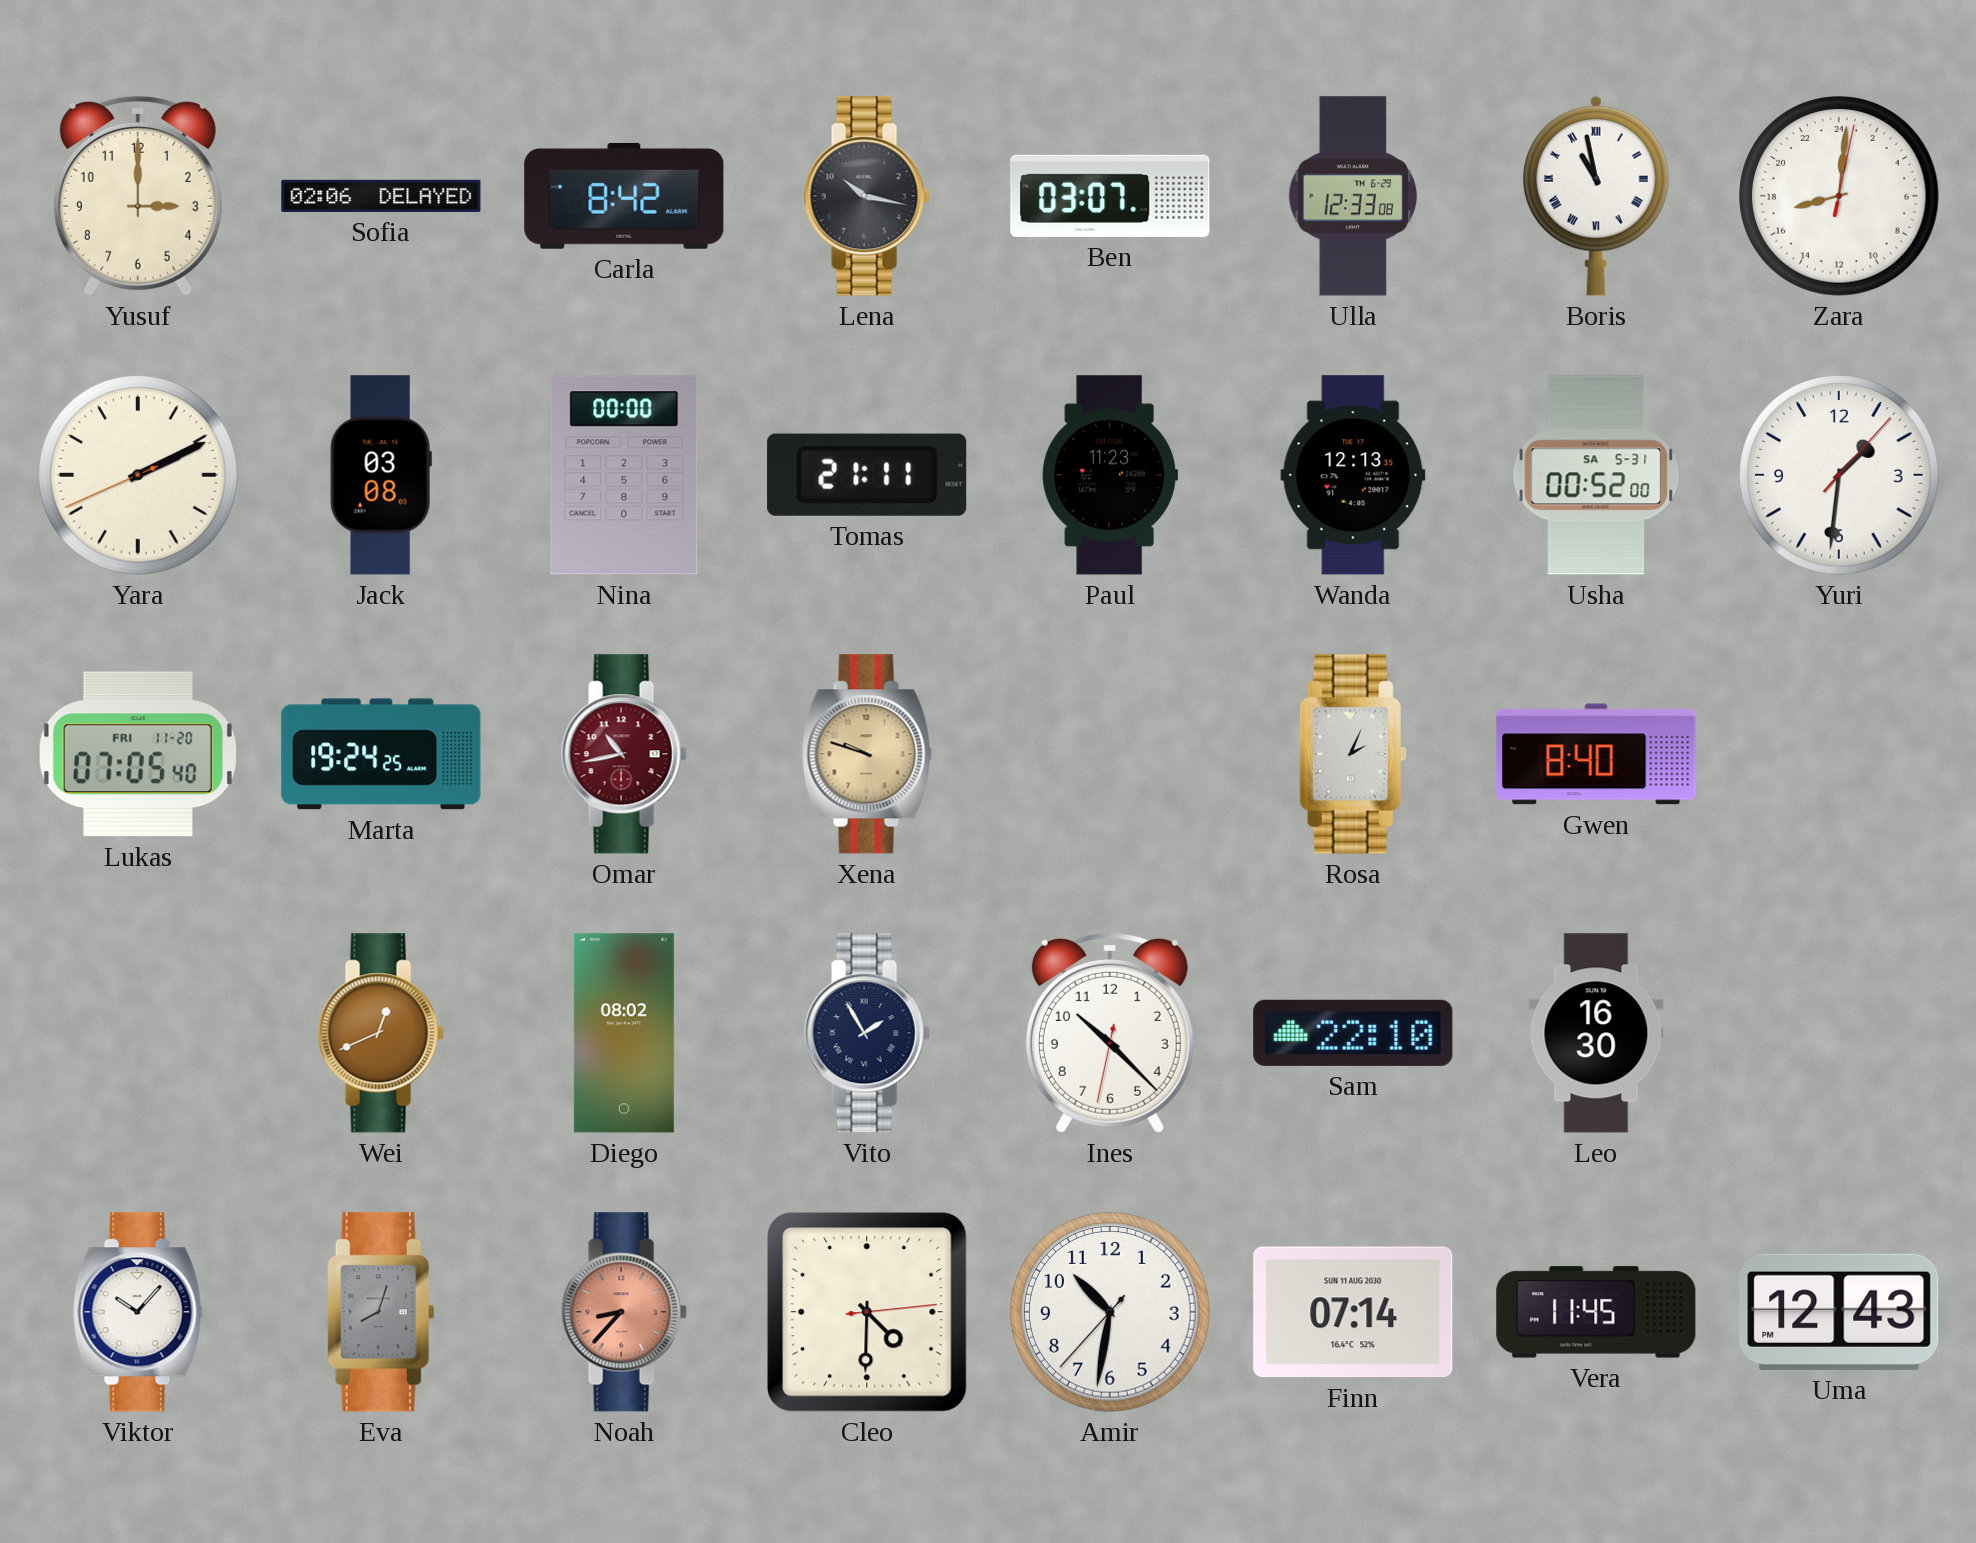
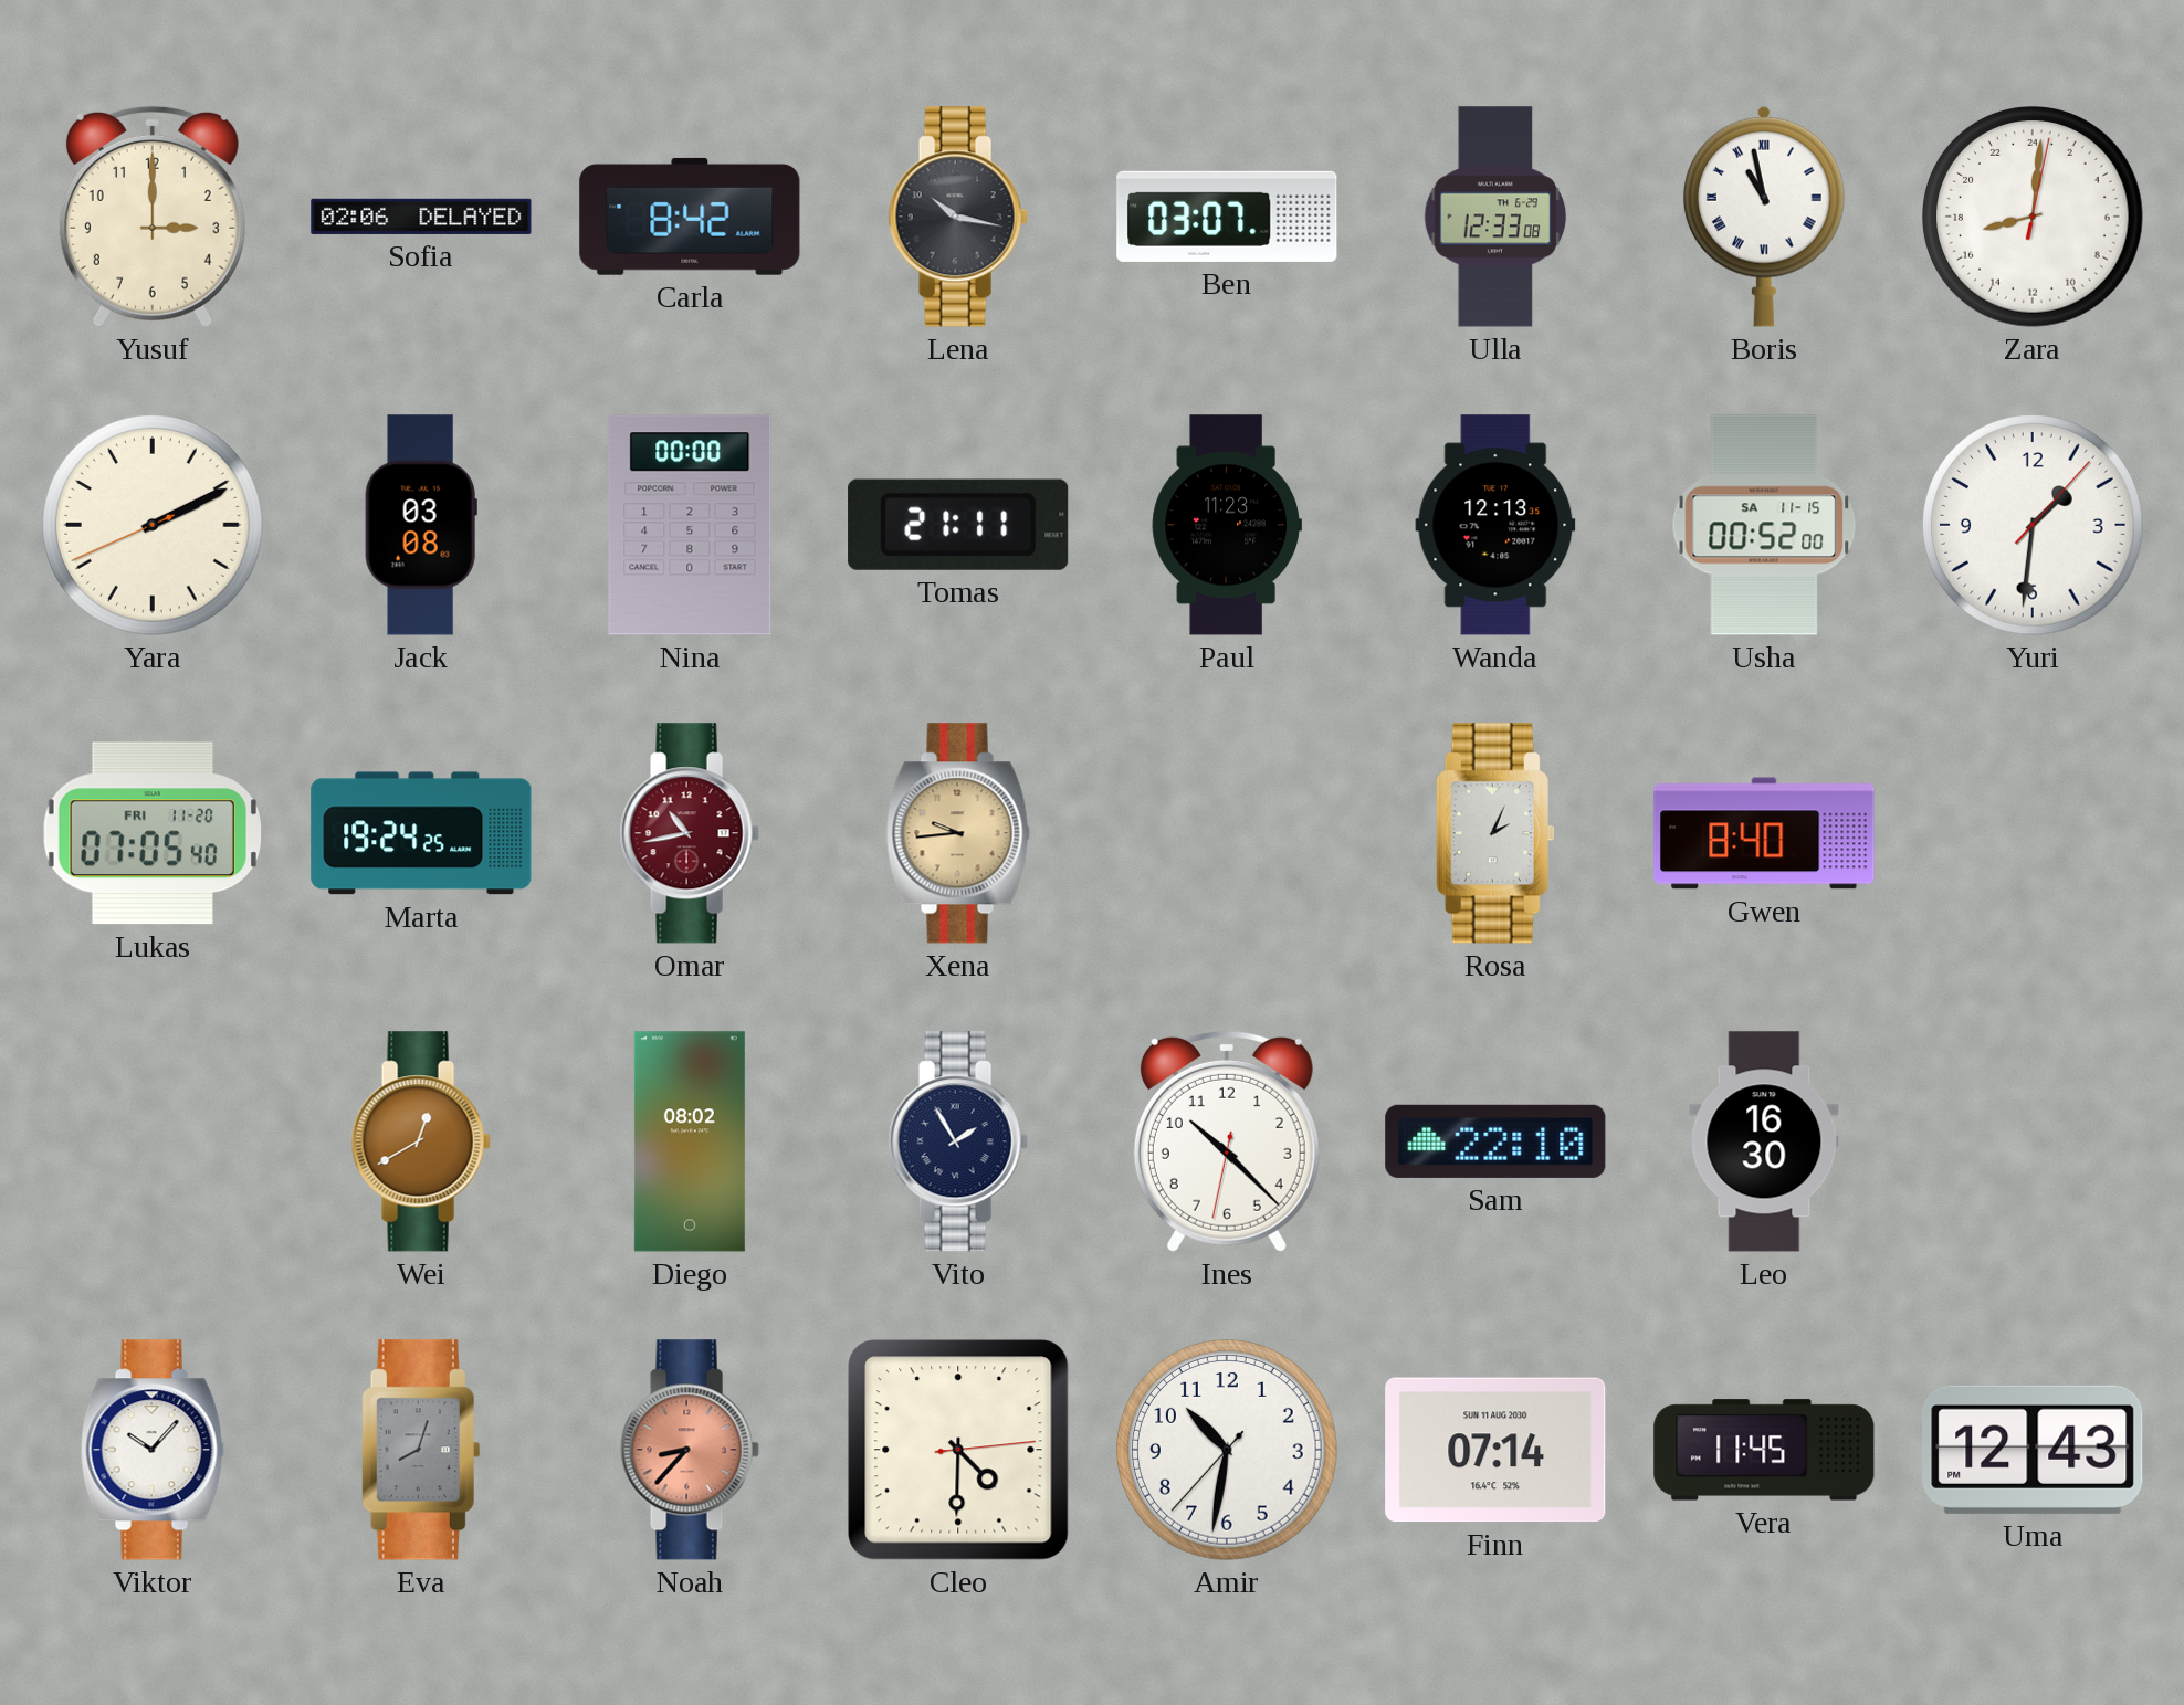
Usha date: SA 5-31 -> SA 11-15 (1764, 525)
Xena: 9:48 -> 9:44 (958, 833)
Wei: 12:41 -> 12:40 (421, 1141)
